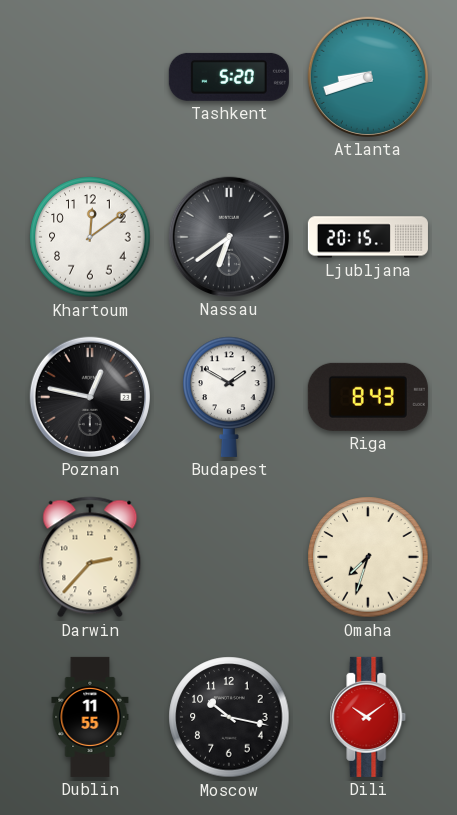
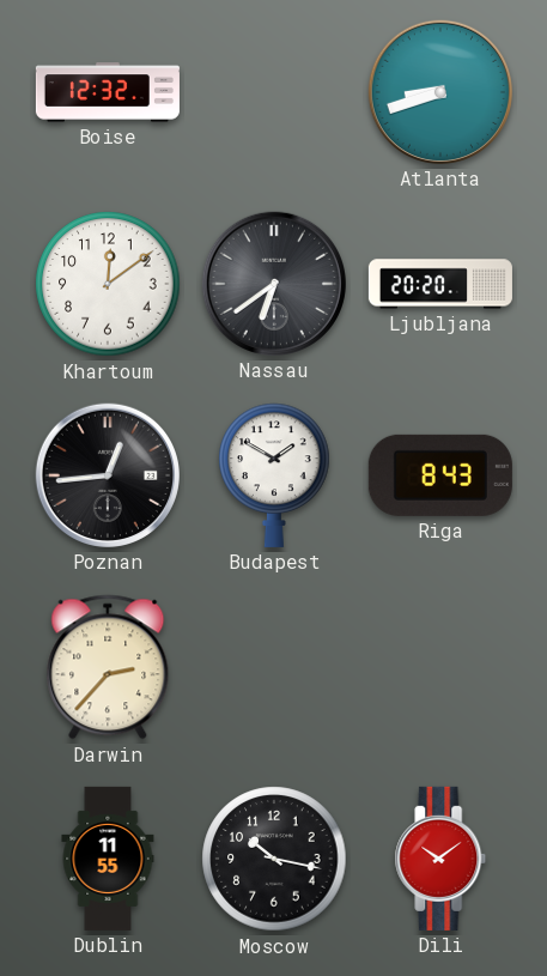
Boise: none -> 12:32 (108, 92)
Tashkent: 5:20 -> none (229, 77)
Ljubljana: 20:15 -> 20:20 (440, 284)
Poznan: 12:47 -> 12:44 (108, 475)
Omaha: 7:33 -> none (368, 557)
